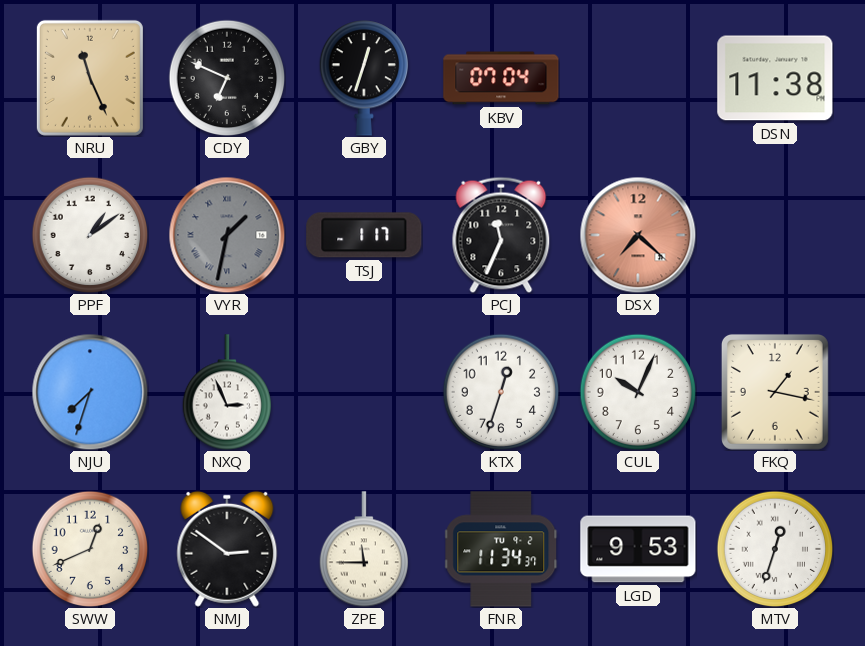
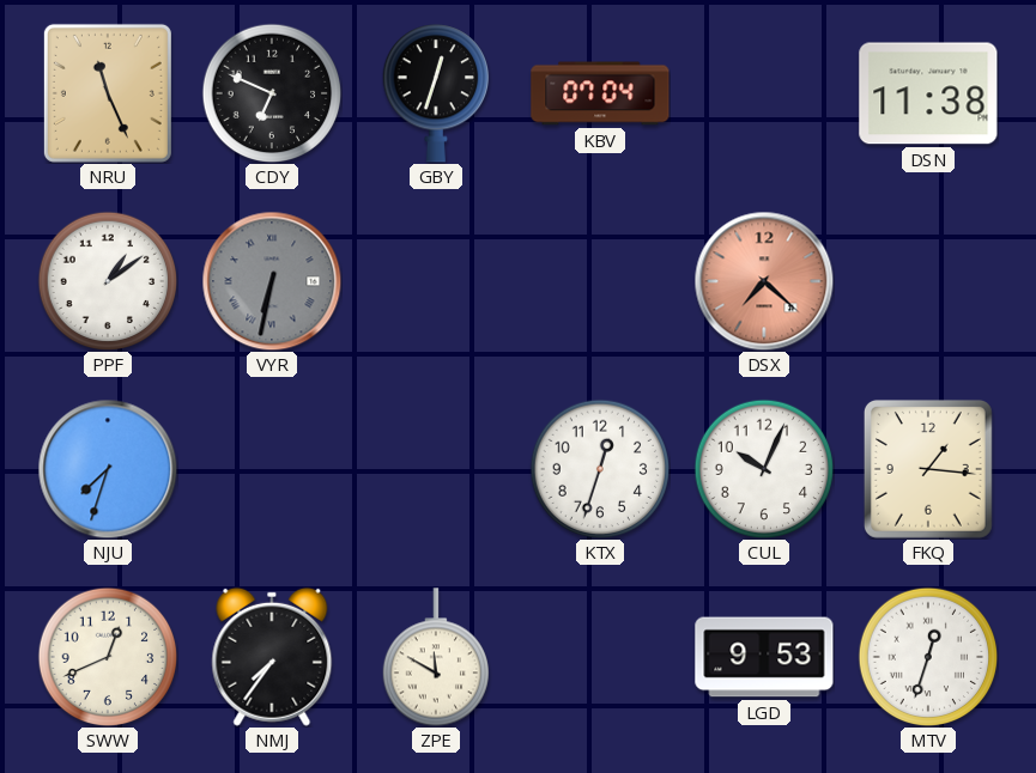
VYR: 1:32 -> 6:32 (272, 281)
TSJ: 1:17 -> none (364, 235)
PCJ: 11:34 -> none (501, 235)
NXQ: 2:56 -> none (227, 392)
FKQ: 1:17 -> 1:16 (928, 469)
NMJ: 2:51 -> 7:36 (272, 657)
ZPE: 11:45 -> 11:50 (436, 657)
FNR: 11:34 -> none (502, 549)
